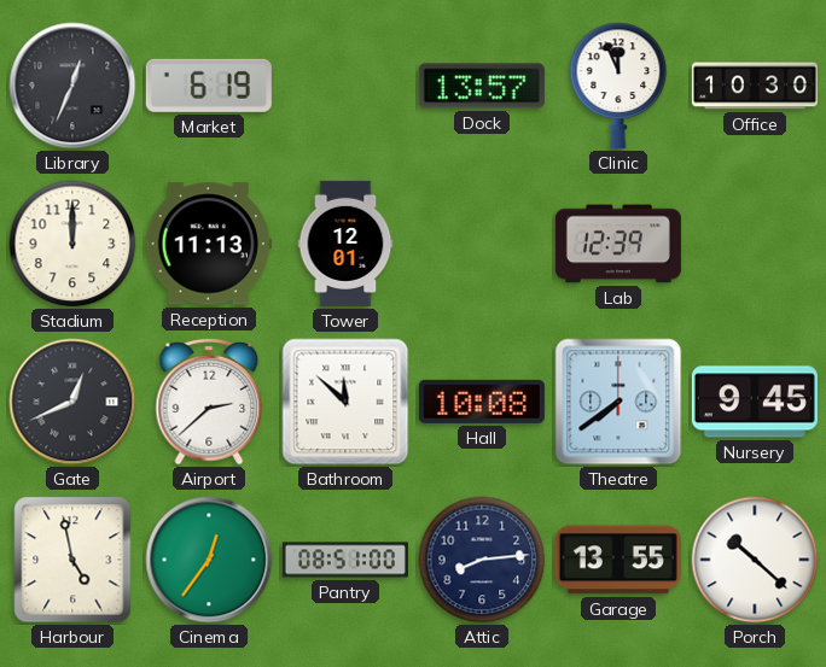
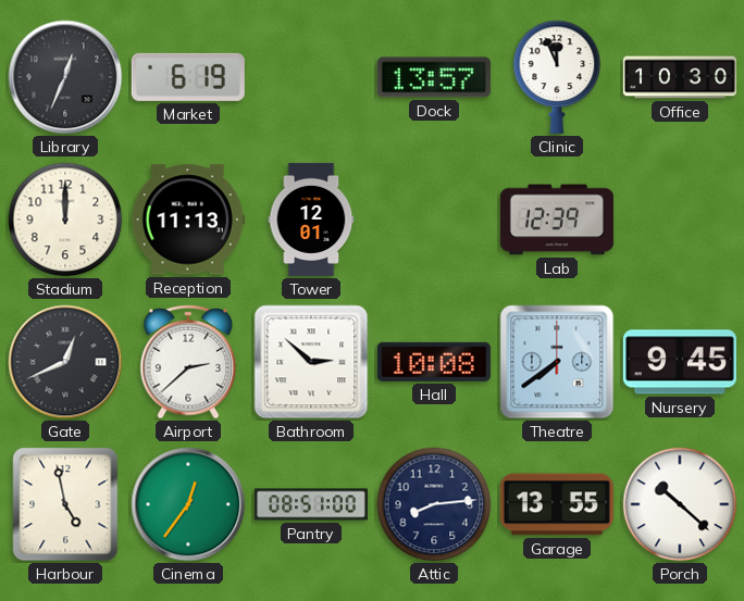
Bathroom: 11:52 -> 2:52 (311, 362)
